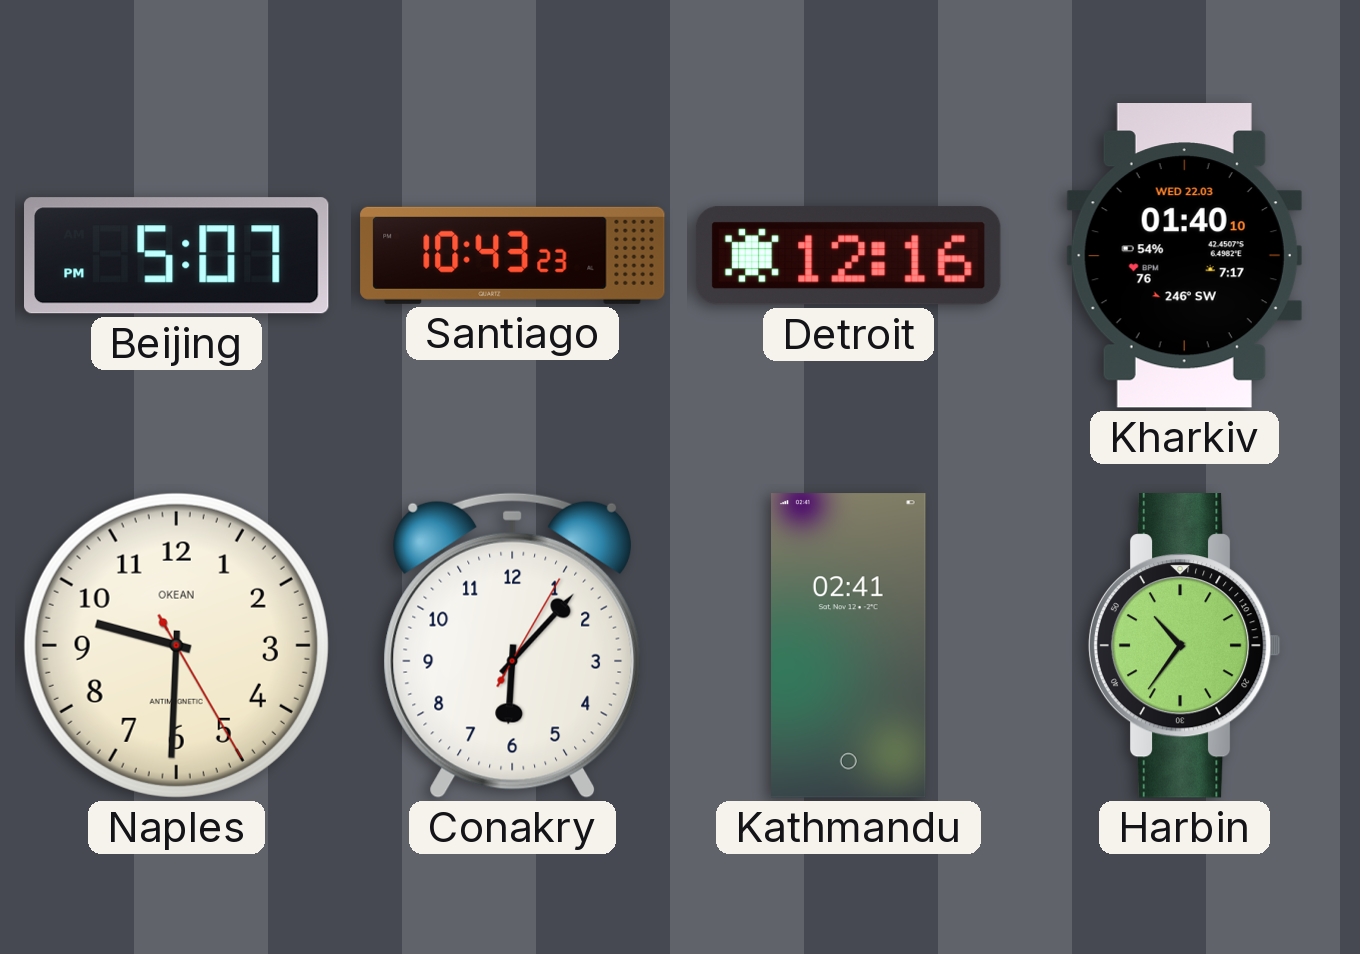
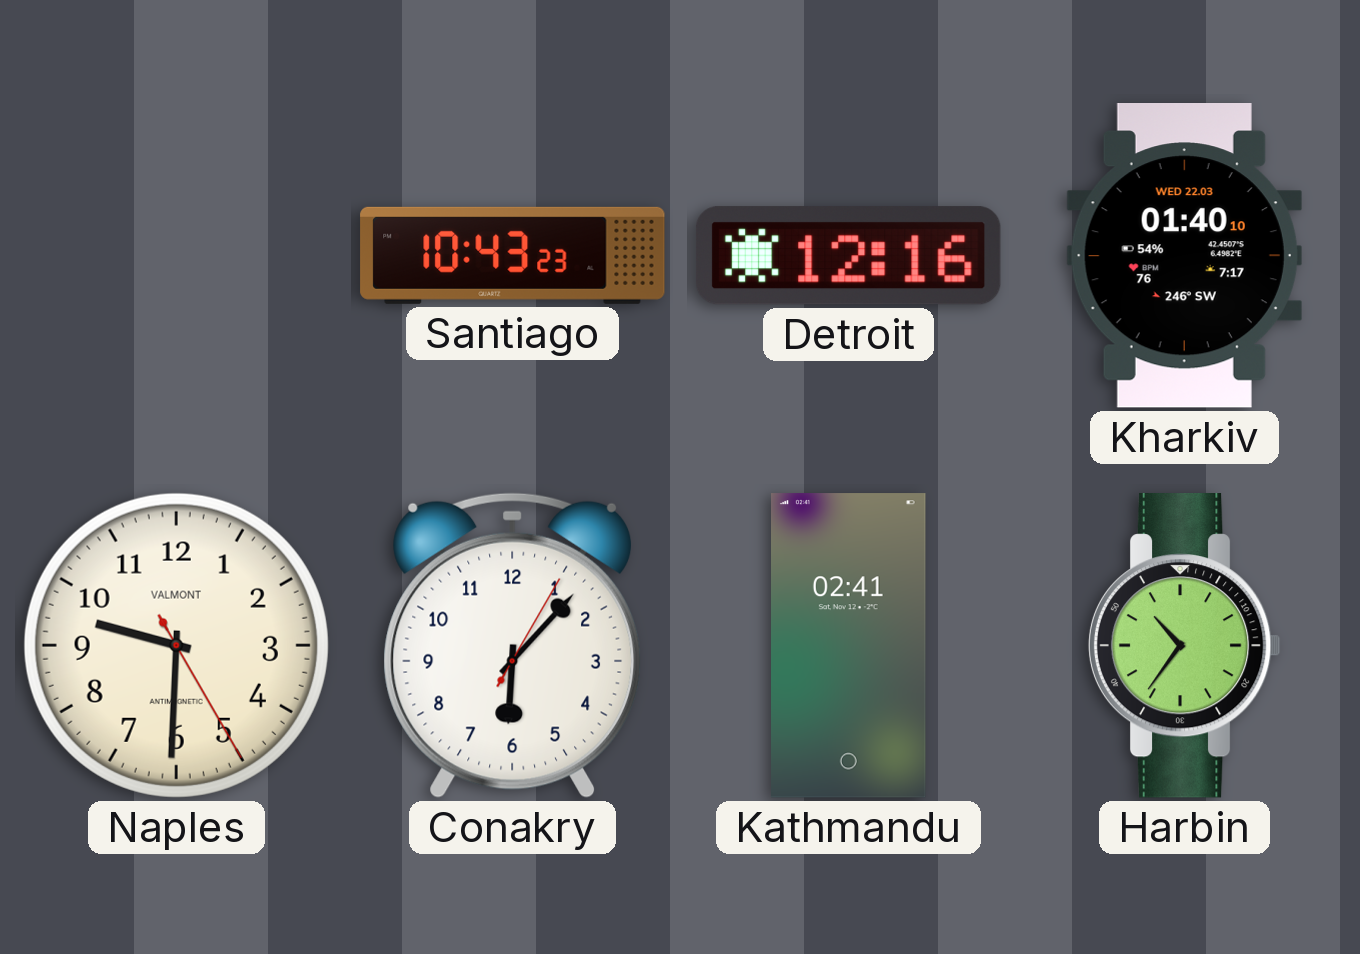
Beijing: 5:07 -> none (177, 256)
Naples brand: OKEAN -> VALMONT (176, 645)
